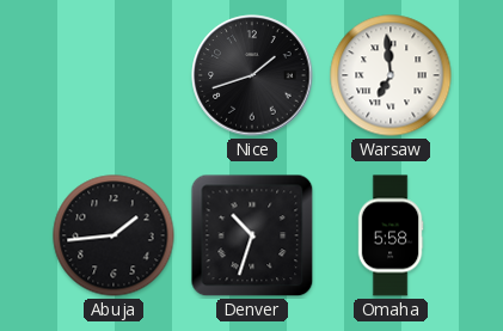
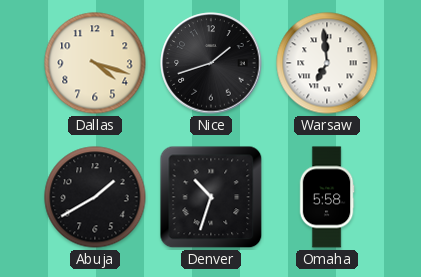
Dallas: none -> 4:18 (95, 63)
Abuja: 1:44 -> 1:40 (95, 197)
